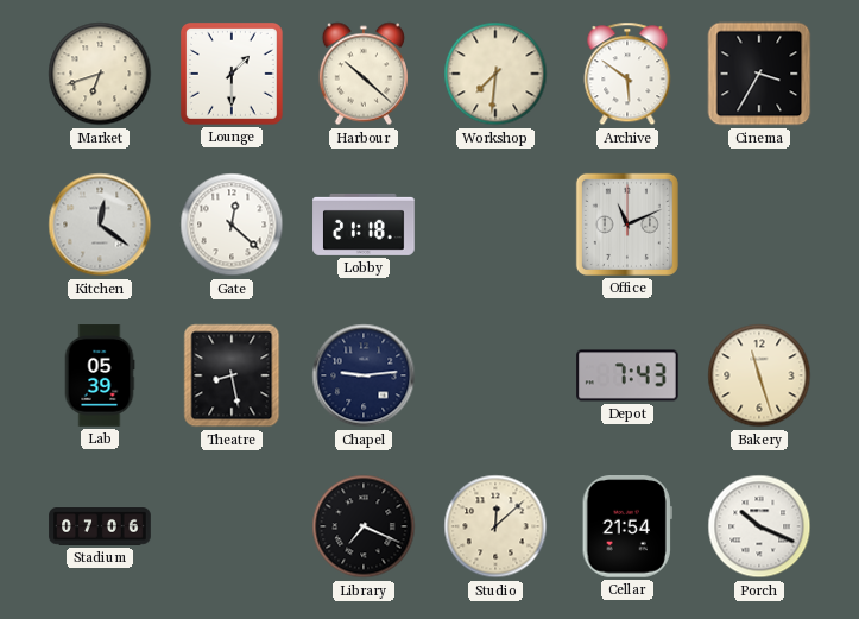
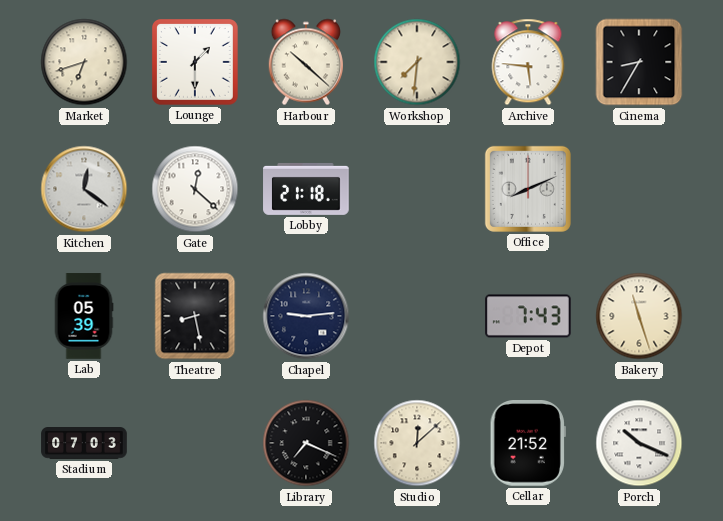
Archive: 5:51 -> 5:46 (528, 62)
Cinema: 3:35 -> 8:35 (639, 62)
Office: 11:11 -> 8:11 (528, 189)
Stadium: 07:06 -> 07:03 (84, 443)
Cellar: 21:54 -> 21:52 (528, 444)
